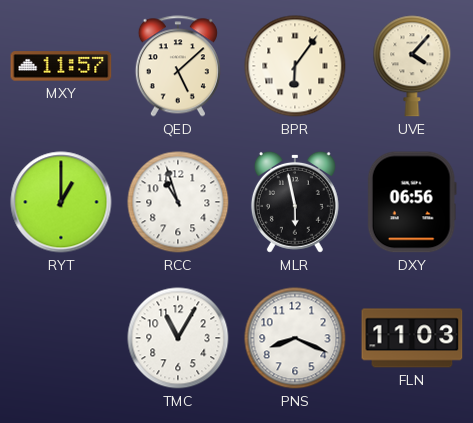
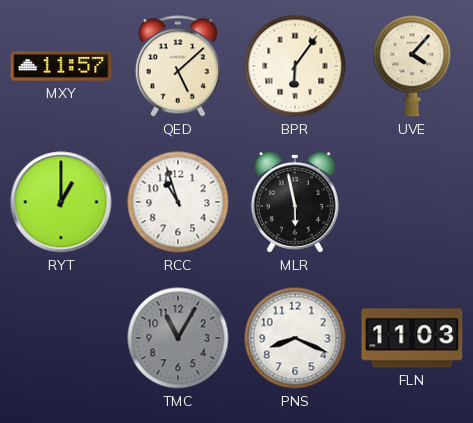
DXY: 06:56 -> none (412, 202)
TMC dial: white -> grey (178, 338)
